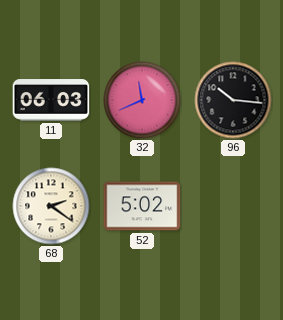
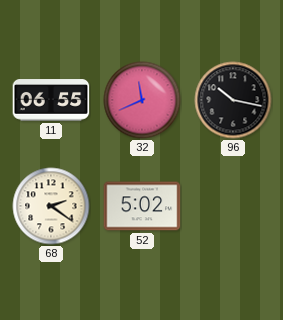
11: 06:03 -> 06:55 (51, 100)
96: 10:16 -> 10:17 (233, 100)
